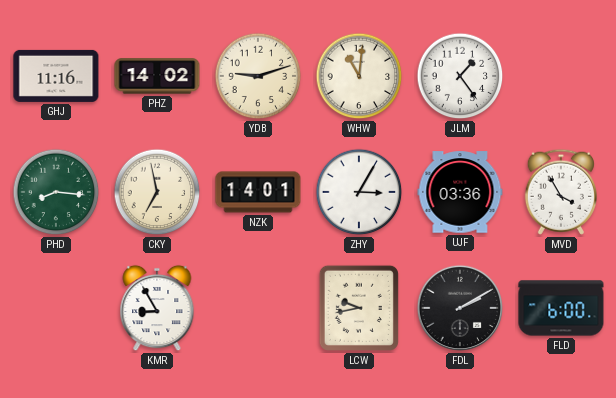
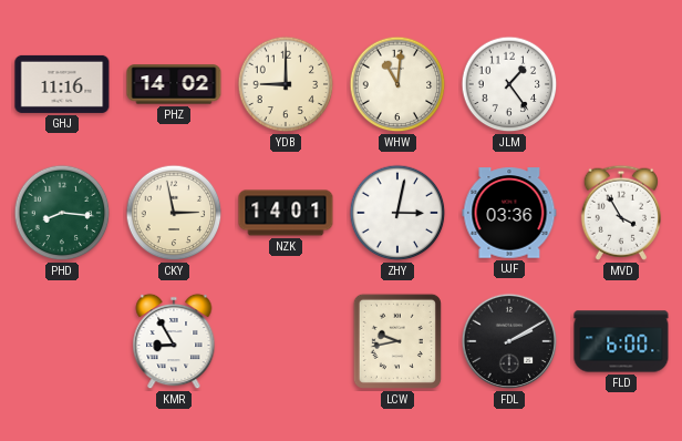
YDB: 9:12 -> 9:00 (286, 84)
CKY: 6:58 -> 2:58 (174, 213)
ZHY: 3:05 -> 3:02 (397, 213)
